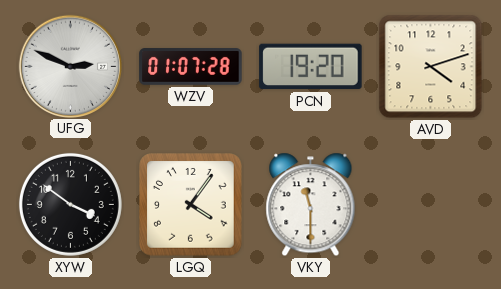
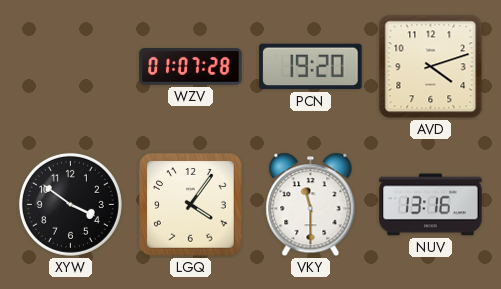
UFG: 2:49 -> none (70, 66)
NUV: none -> 13:16 (431, 205)
